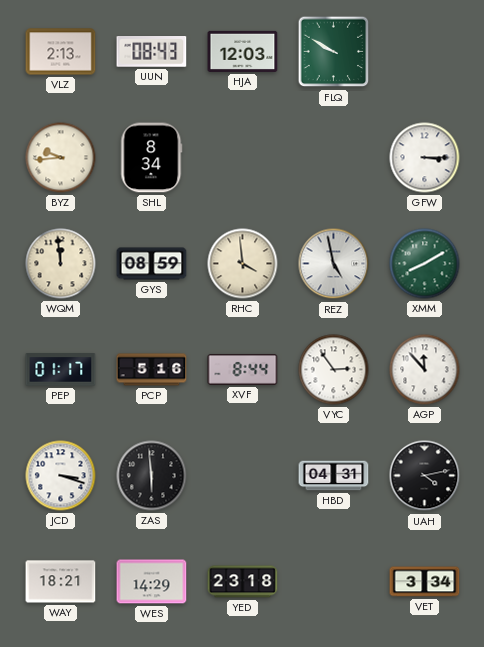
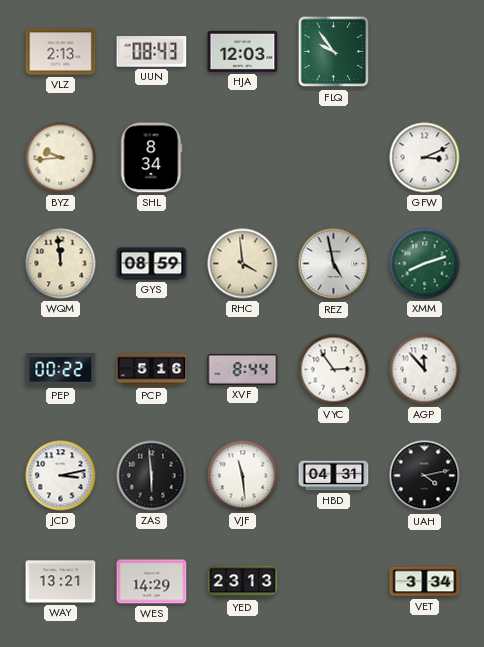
FLQ: 9:50 -> 9:54 (334, 52)
GFW: 3:15 -> 3:11 (425, 158)
XMM: 8:10 -> 8:12 (425, 264)
PEP: 01:17 -> 00:22 (61, 370)
JCD: 3:18 -> 3:13 (61, 476)
VJF: none -> 11:29 (243, 476)
WAY: 18:21 -> 13:21 (61, 582)
YED: 23:18 -> 23:13 (243, 582)
